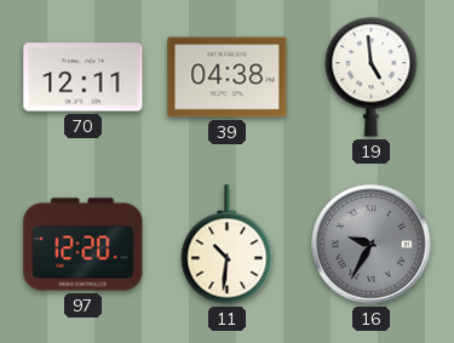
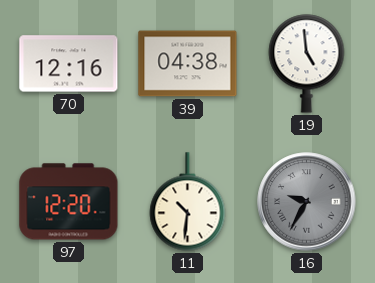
70: 12:11 -> 12:16 (69, 64)
